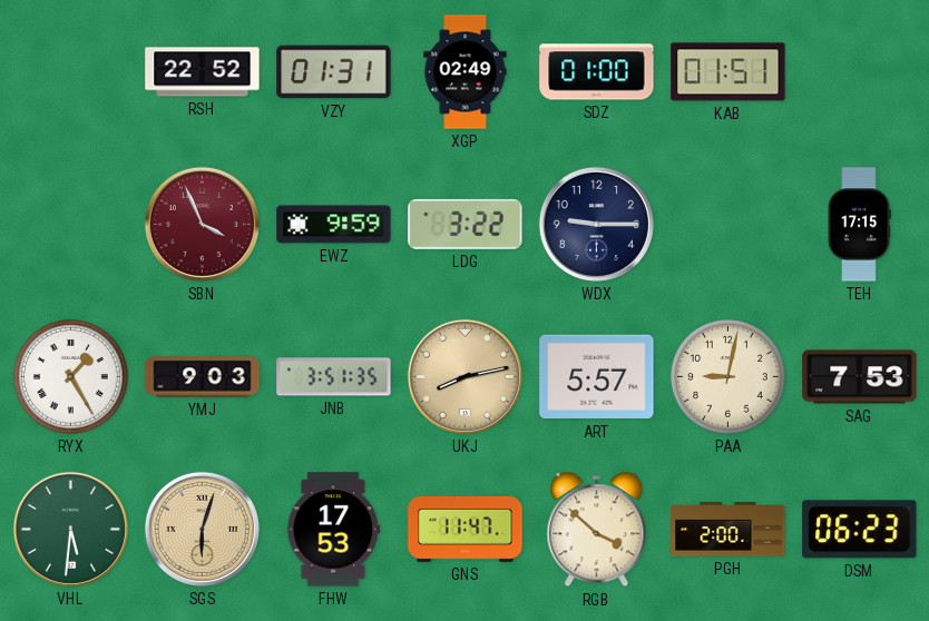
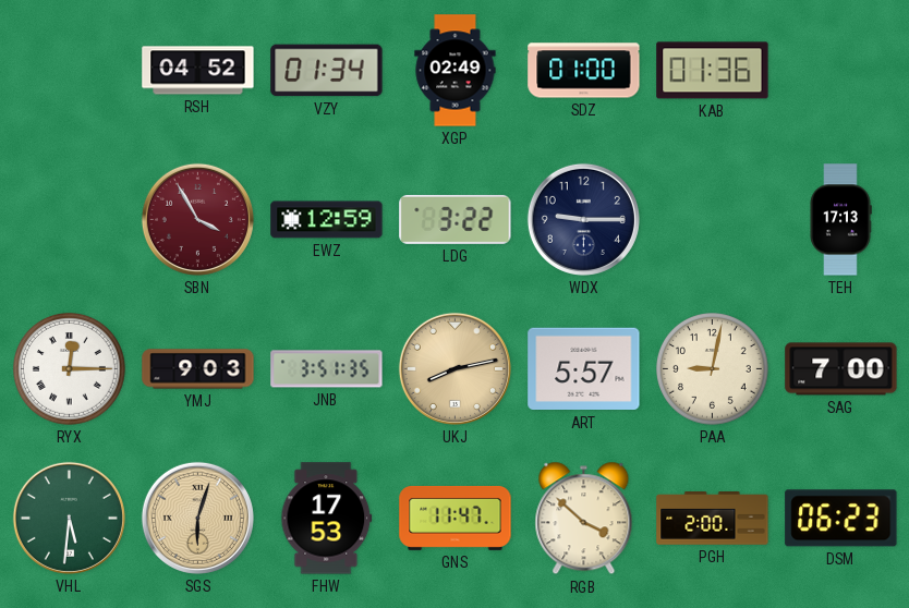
RSH: 22:52 -> 04:52 (198, 71)
VZY: 01:31 -> 01:34 (327, 71)
KAB: 01:51 -> 01:36 (713, 71)
SBN: 3:56 -> 3:55 (197, 219)
EWZ: 9:59 -> 12:59 (327, 220)
TEH: 17:15 -> 17:13 (840, 220)
RYX: 1:25 -> 12:15 (70, 369)
SAG: 7:53 -> 7:00 (841, 369)
